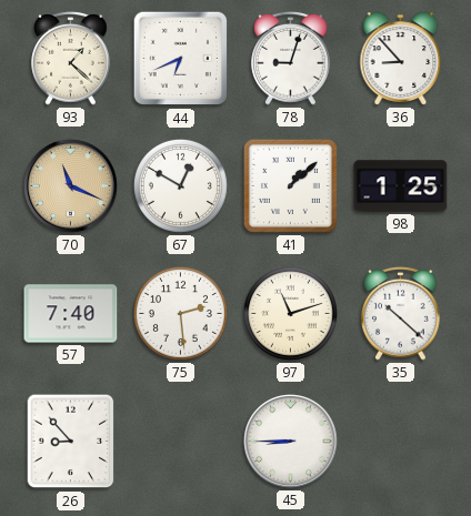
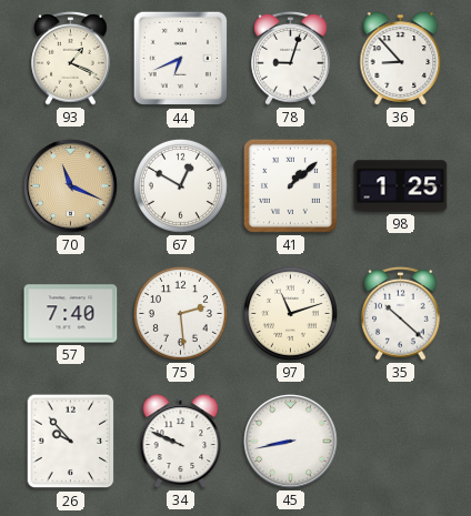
93: 1:22 -> 1:19 (71, 58)
26: 8:53 -> 9:53 (71, 442)
34: none -> 9:49 (181, 442)
45: 8:45 -> 8:43 (291, 442)
